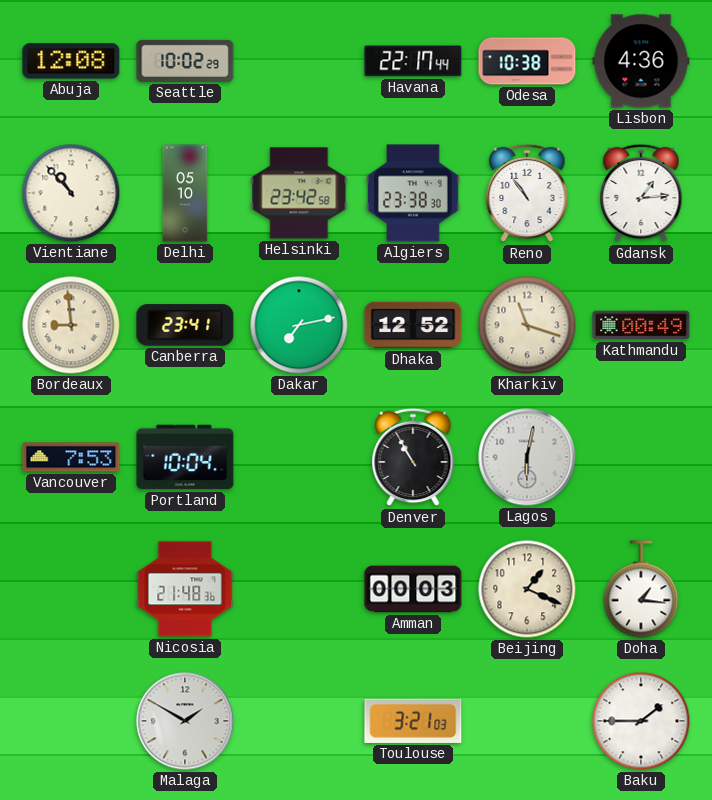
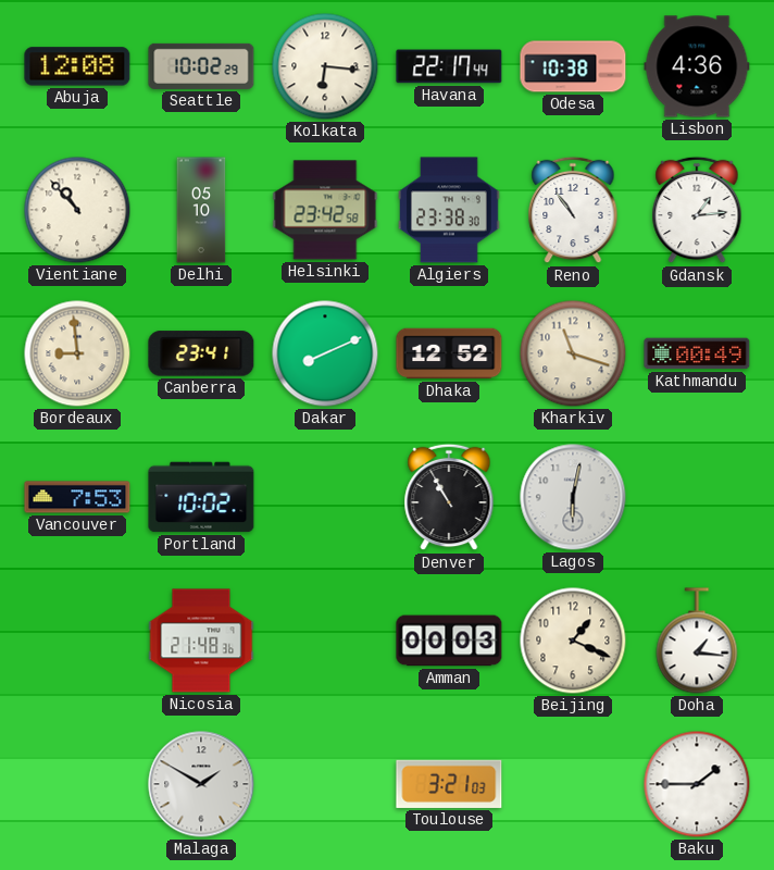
Kolkata: none -> 6:16 (325, 66)
Dakar: 7:13 -> 8:11 (325, 353)
Portland: 10:04 -> 10:02 (201, 497)
